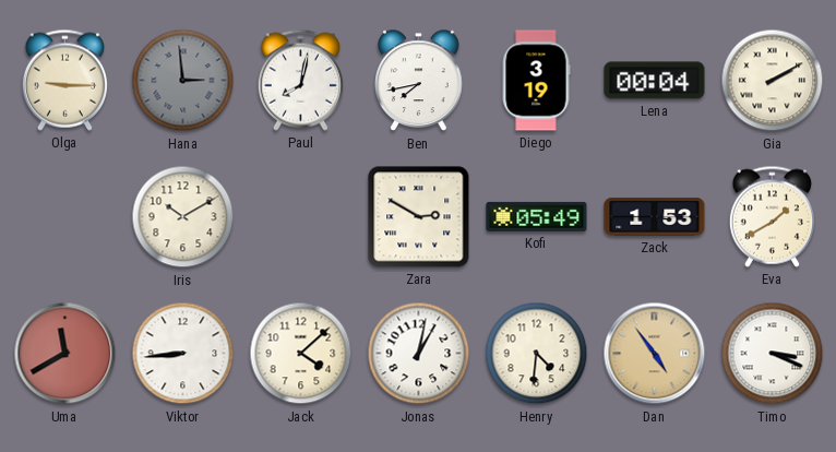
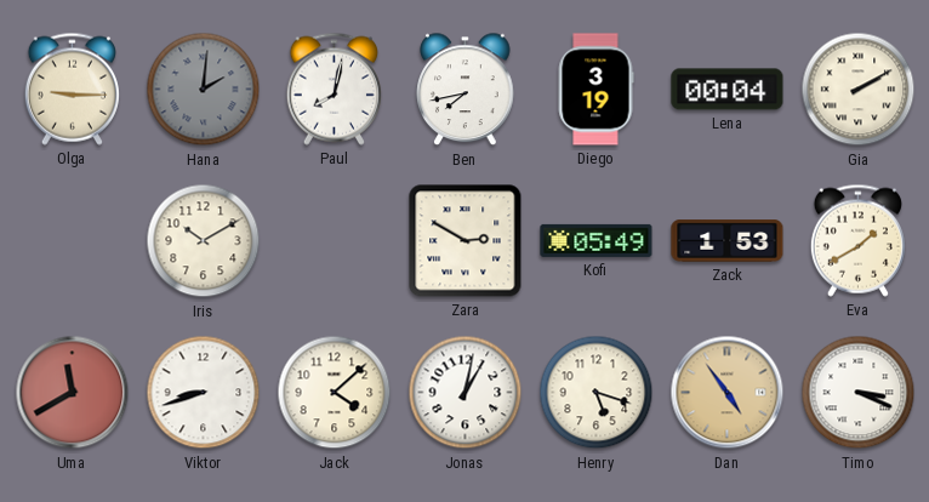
Hana: 2:59 -> 2:01 (204, 90)
Viktor: 8:44 -> 8:42 (204, 393)
Henry: 4:31 -> 5:18 (597, 393)
